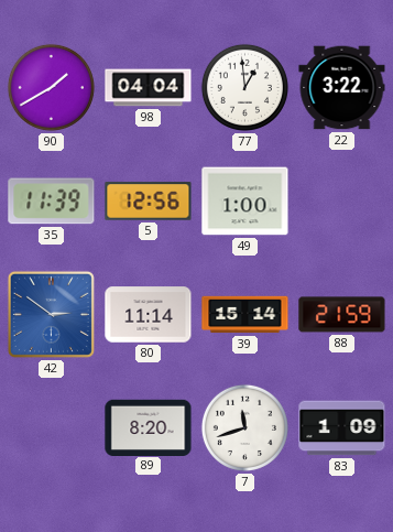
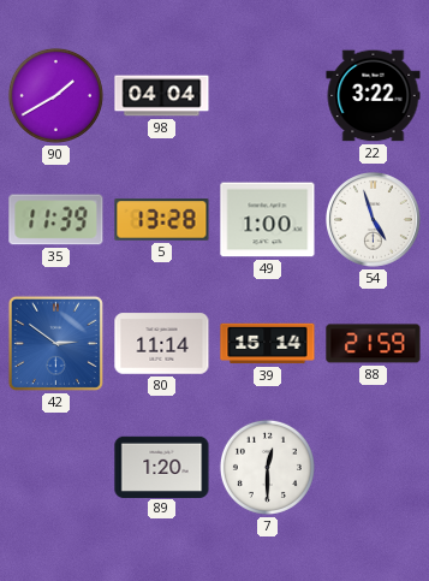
77: 12:59 -> none (244, 87)
5: 12:56 -> 13:28 (162, 220)
54: none -> 4:57 (374, 220)
89: 8:20 -> 1:20 (162, 467)
7: 11:42 -> 12:30 (267, 467)
83: 1:09 -> none (342, 428)
